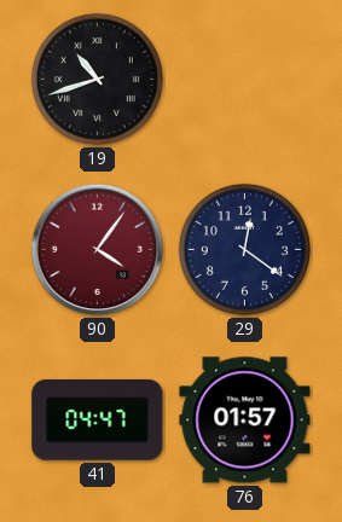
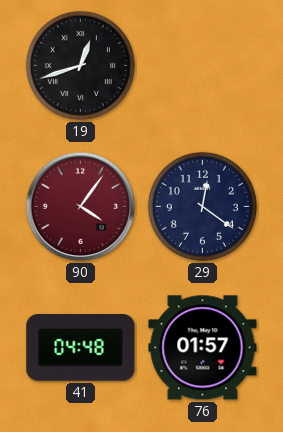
19: 10:42 -> 12:42 (80, 65)
41: 04:47 -> 04:48 (81, 348)
